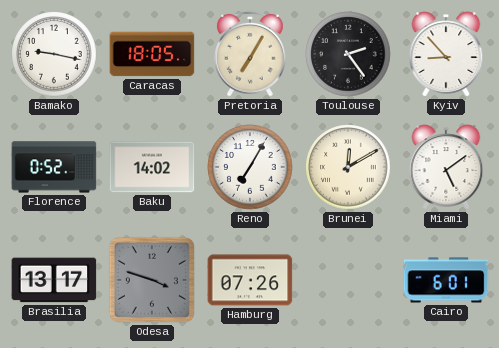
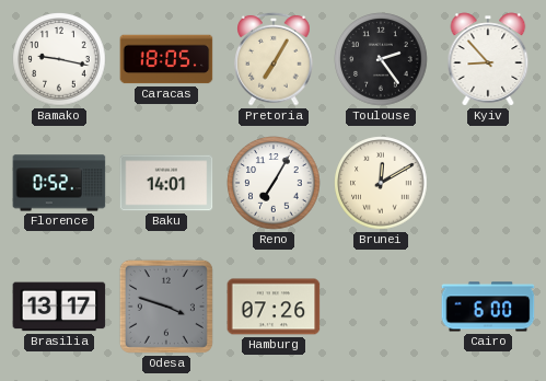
Baku: 14:02 -> 14:01 (166, 183)
Miami: 5:09 -> none (446, 167)
Cairo: 6:01 -> 6:00 (488, 307)
